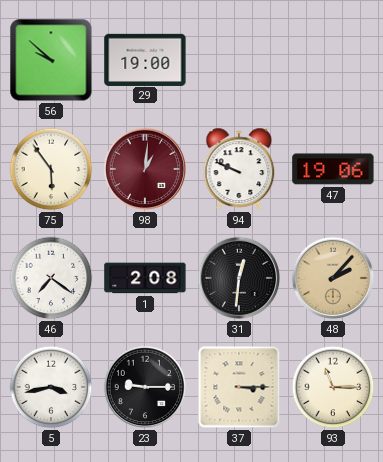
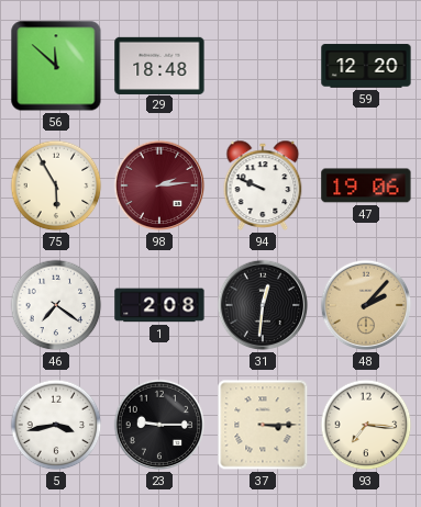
56: 9:52 -> 11:52 (56, 66)
29: 19:00 -> 18:48 (159, 65)
59: none -> 12:20 (366, 66)
75: 5:54 -> 5:55 (56, 185)
98: 1:01 -> 2:14 (159, 185)
93: 11:15 -> 7:16 (366, 425)
